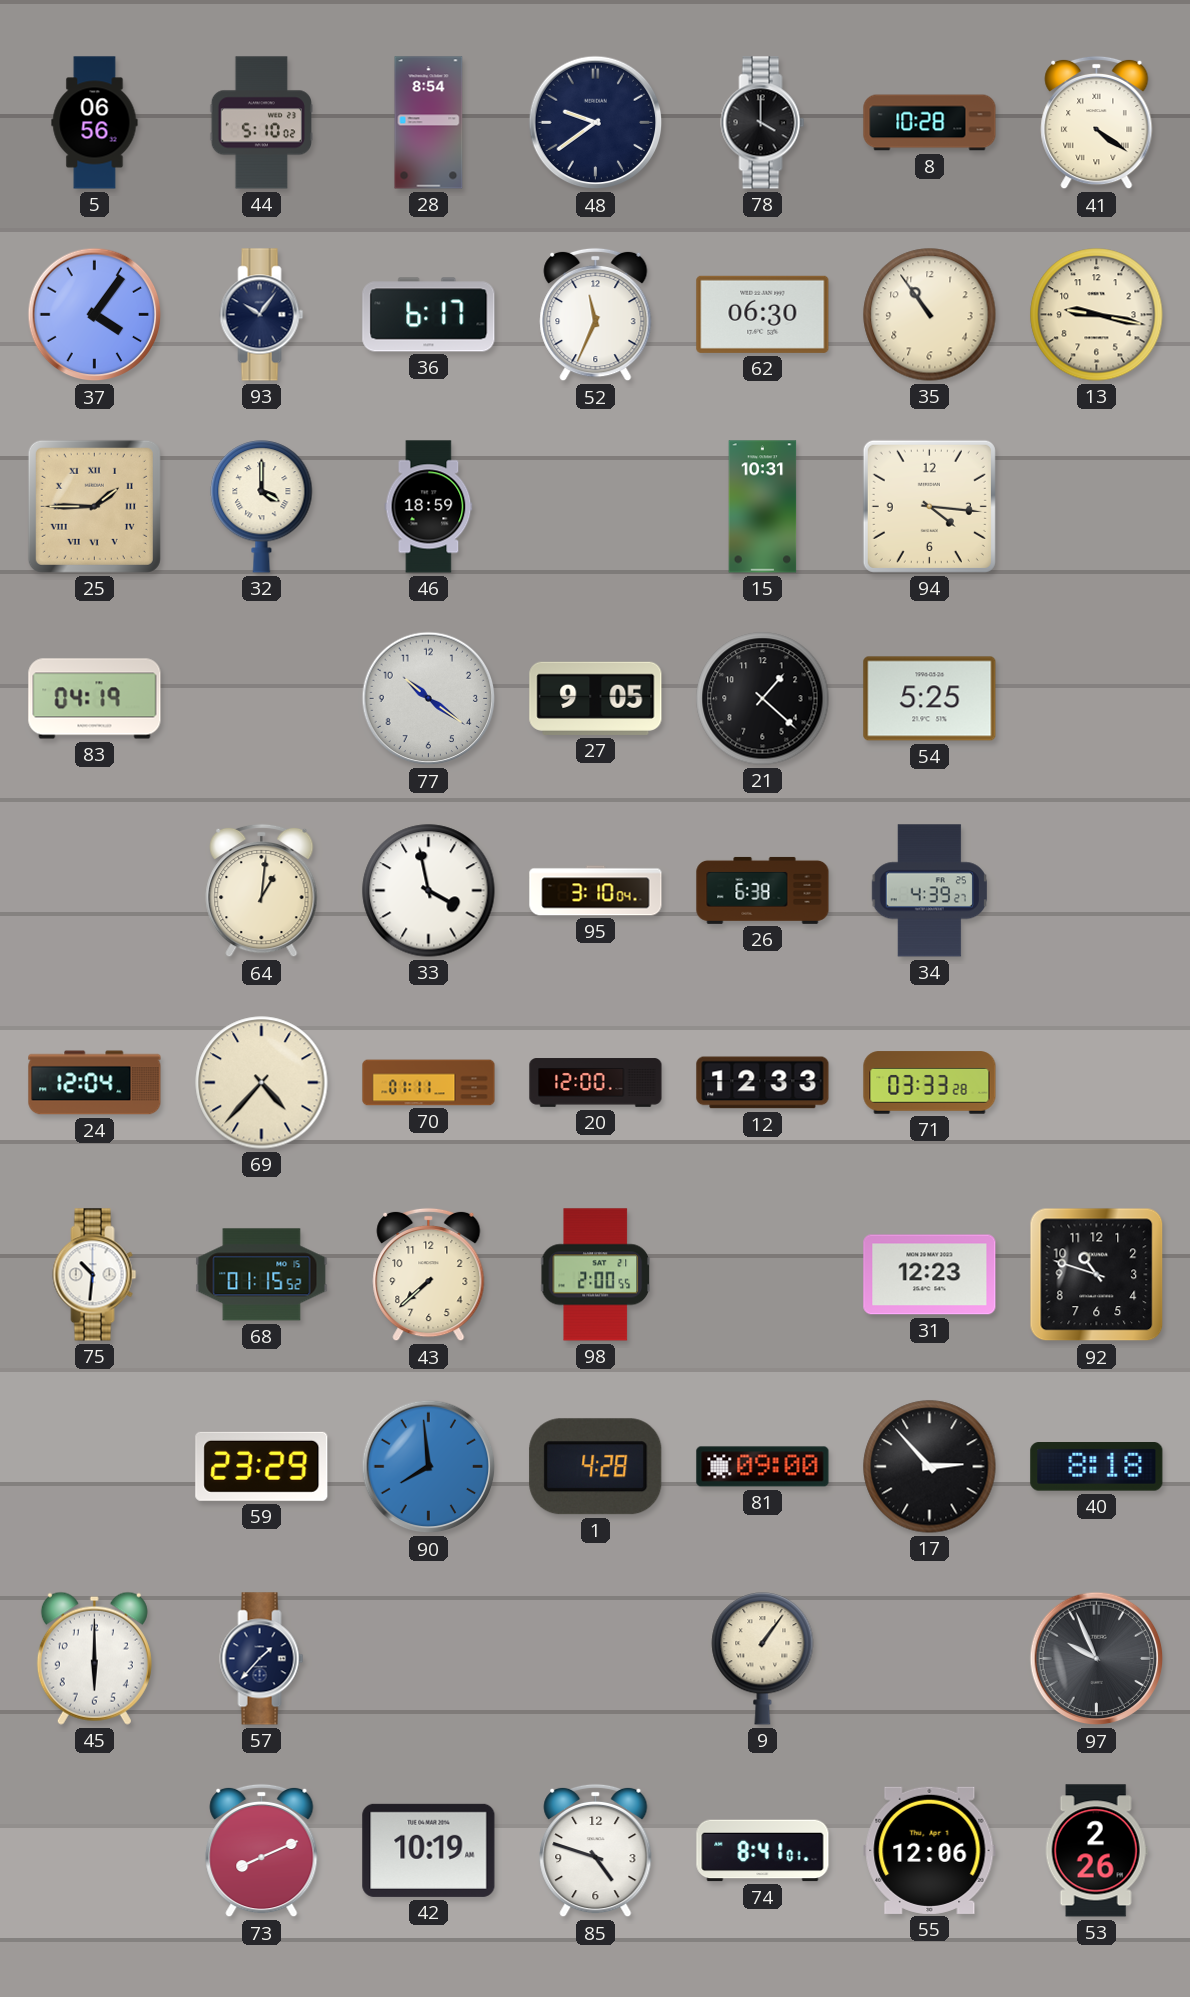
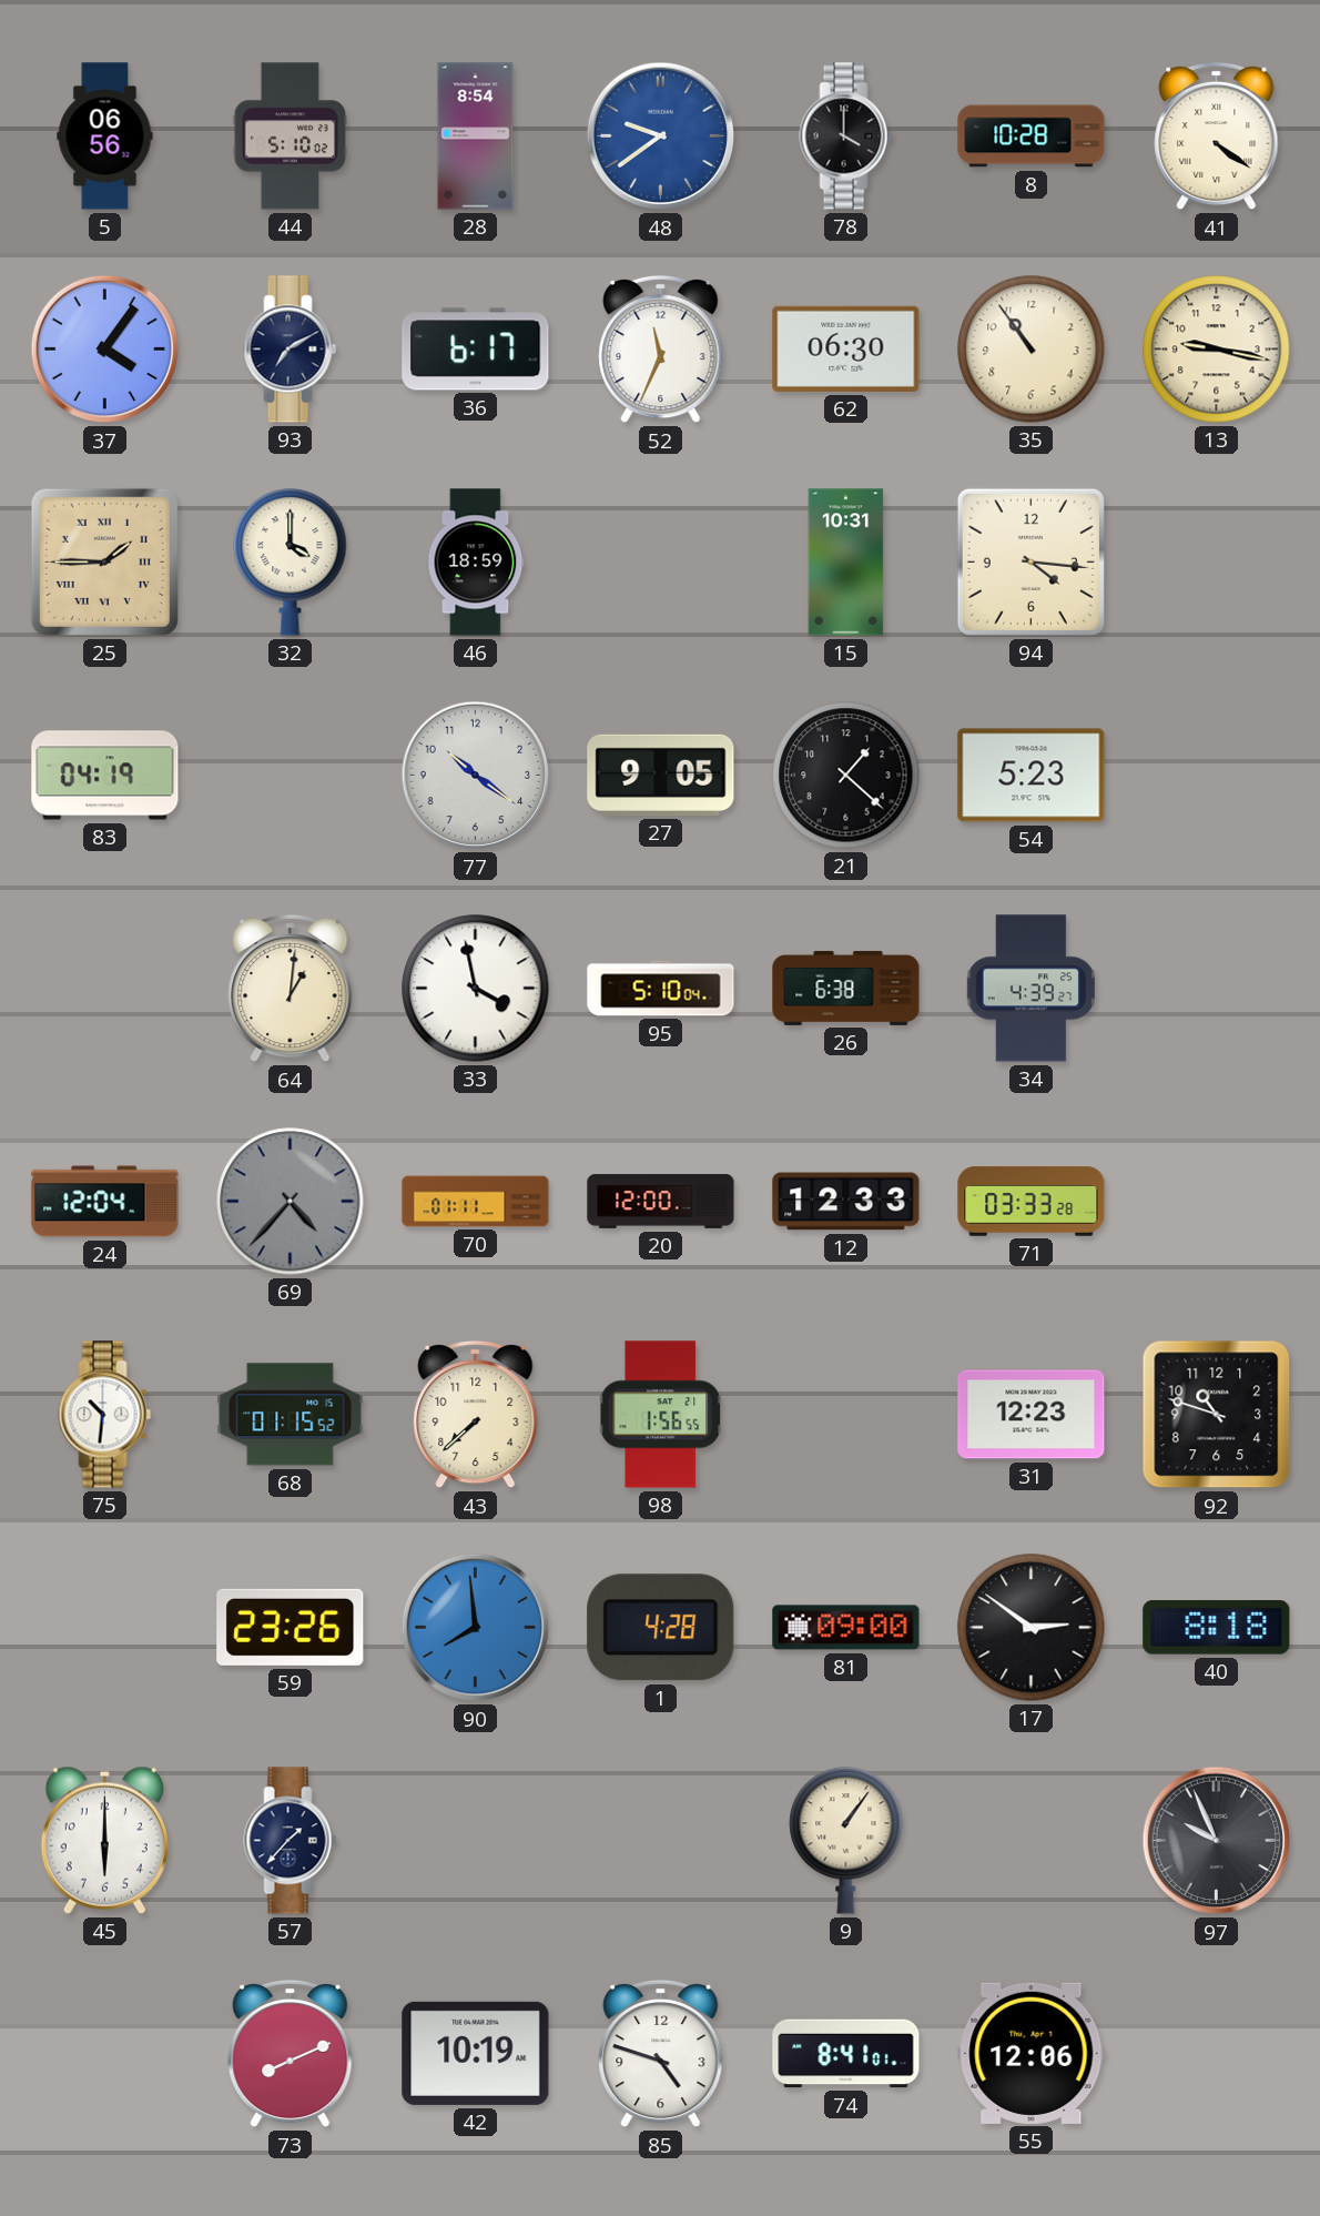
48 dial: navy -> blue (661, 136)
93: 10:06 -> 7:10 (291, 350)
54: 5:25 -> 5:23 (1032, 776)
95: 3:10 -> 5:10 (661, 989)
69 dial: cream -> grey (291, 1202)
98: 2:00 -> 1:56 (660, 1415)
59: 23:29 -> 23:26 (291, 1627)
17: 2:53 -> 2:51 (1032, 1628)
53: 2:26 -> none (1096, 1851)
